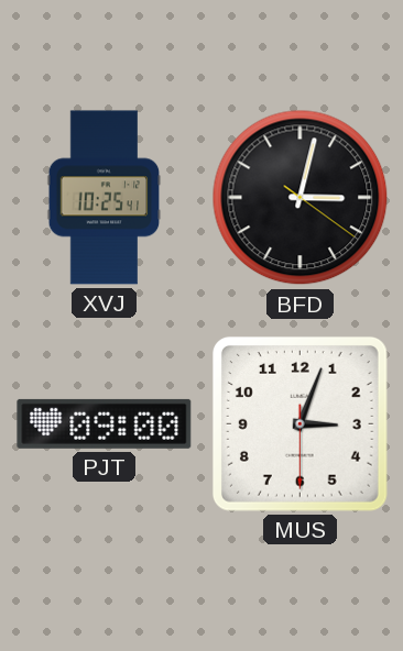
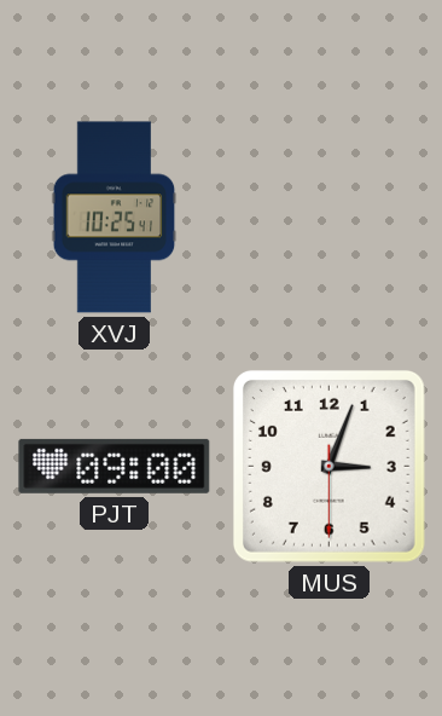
BFD: 3:02 -> none (301, 198)
